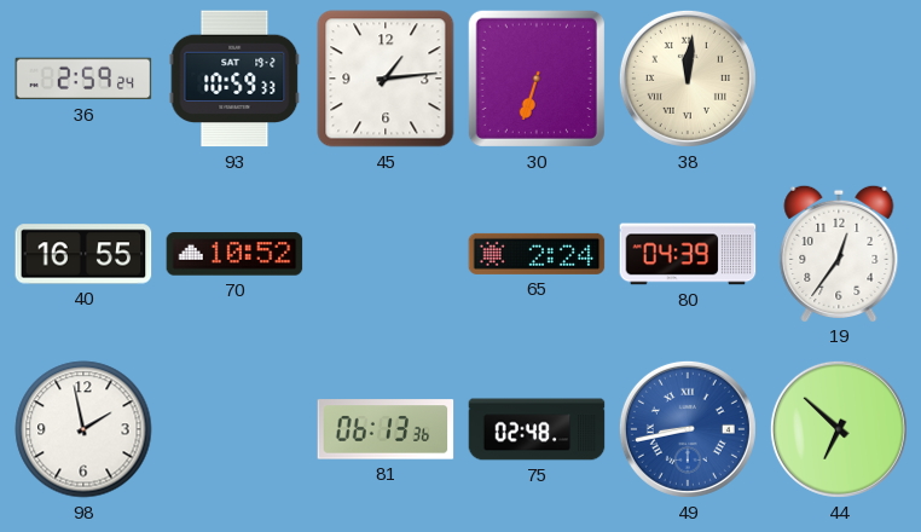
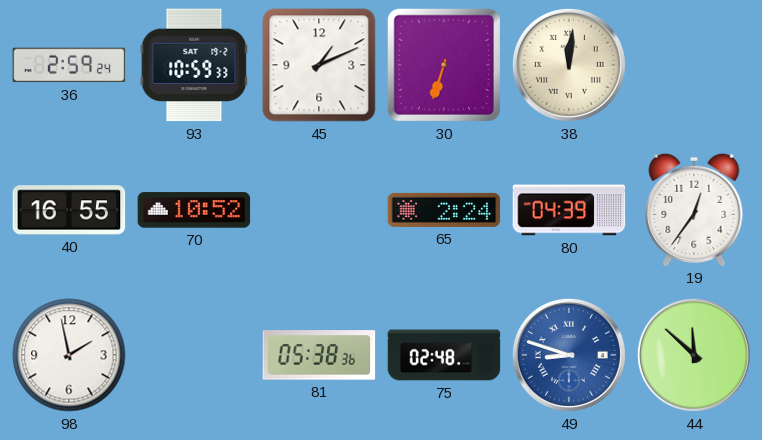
45: 1:14 -> 1:11 (319, 65)
81: 06:13 -> 05:38 (319, 355)
49: 8:43 -> 8:48 (569, 355)
44: 6:52 -> 11:52 (694, 355)
